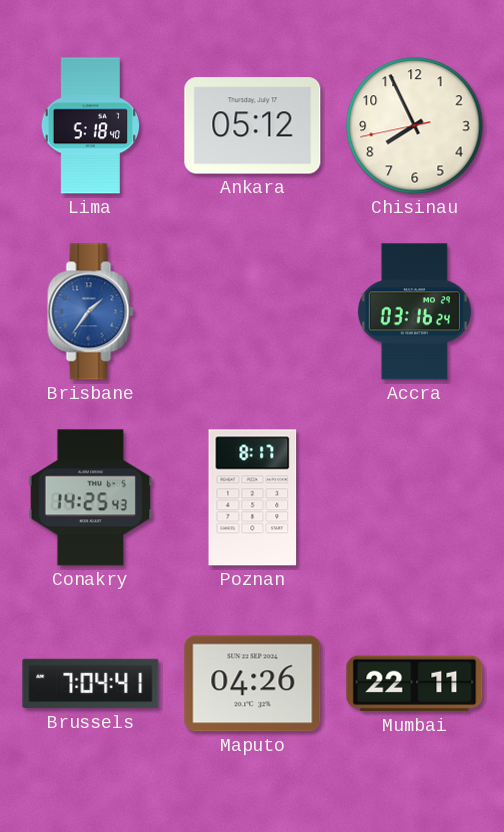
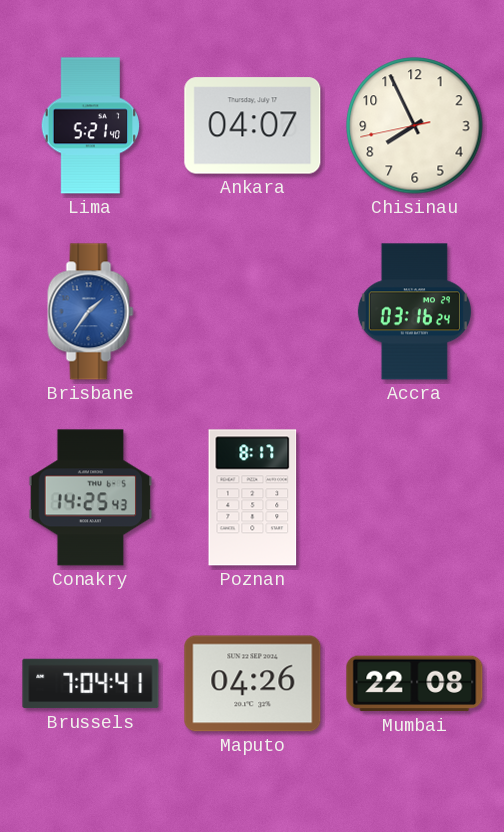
Lima: 5:18 -> 5:21 (91, 126)
Ankara: 05:12 -> 04:07 (253, 126)
Mumbai: 22:11 -> 22:08 (415, 684)
